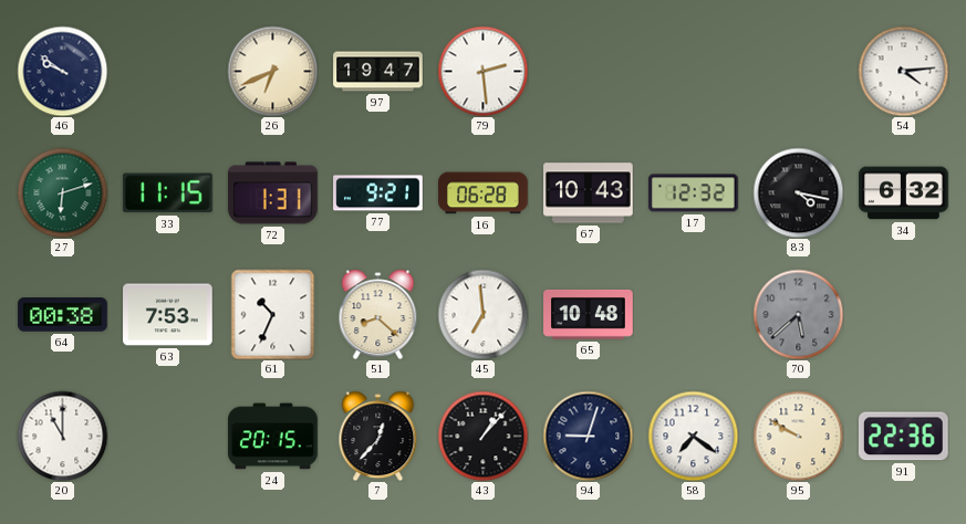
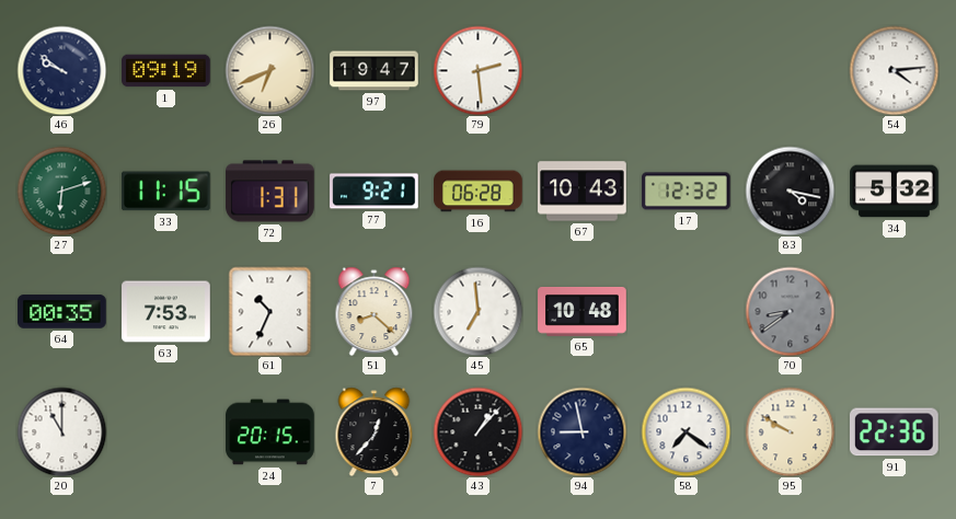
1: none -> 09:19 (166, 71)
34: 6:32 -> 5:32 (895, 192)
64: 00:38 -> 00:35 (62, 312)
70: 5:38 -> 8:39 (790, 311)
94: 9:03 -> 8:58 (581, 431)
